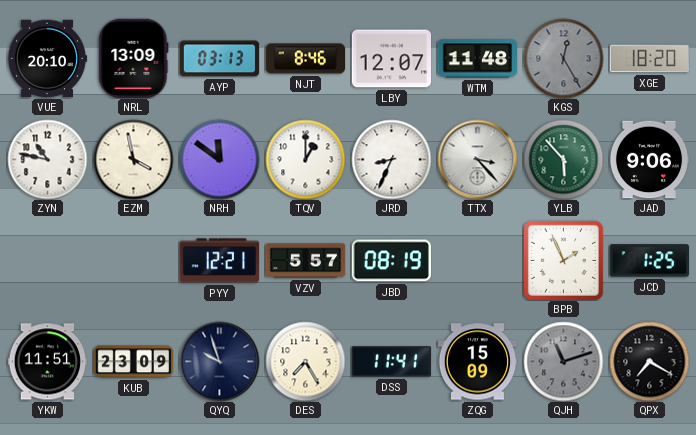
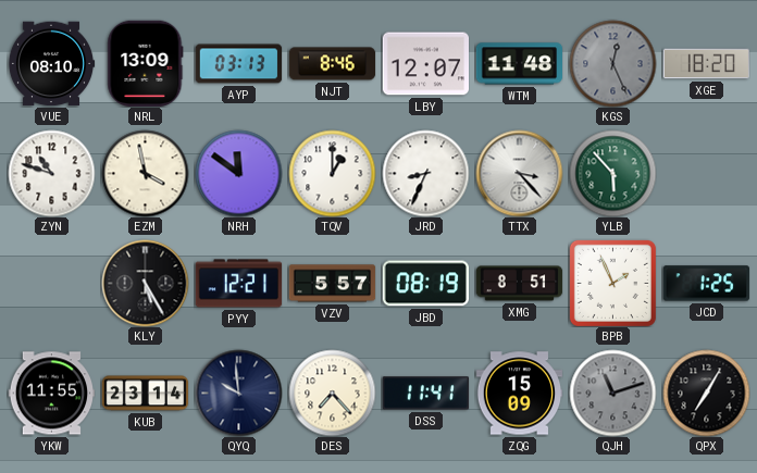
VUE: 20:10 -> 08:10 (51, 64)
KGS: 12:25 -> 12:26 (612, 63)
ZYN: 10:47 -> 10:48 (51, 173)
JAD: 9:06 -> none (649, 160)
KLY: none -> 5:25 (145, 283)
XMG: none -> 8:51 (519, 284)
YKW: 11:51 -> 11:55 (51, 394)
KUB: 23:09 -> 23:14 (145, 394)
QYQ: 9:57 -> 9:59 (238, 393)
DES: 7:25 -> 7:23 (332, 393)
QPX: 7:20 -> 7:05 (706, 393)
